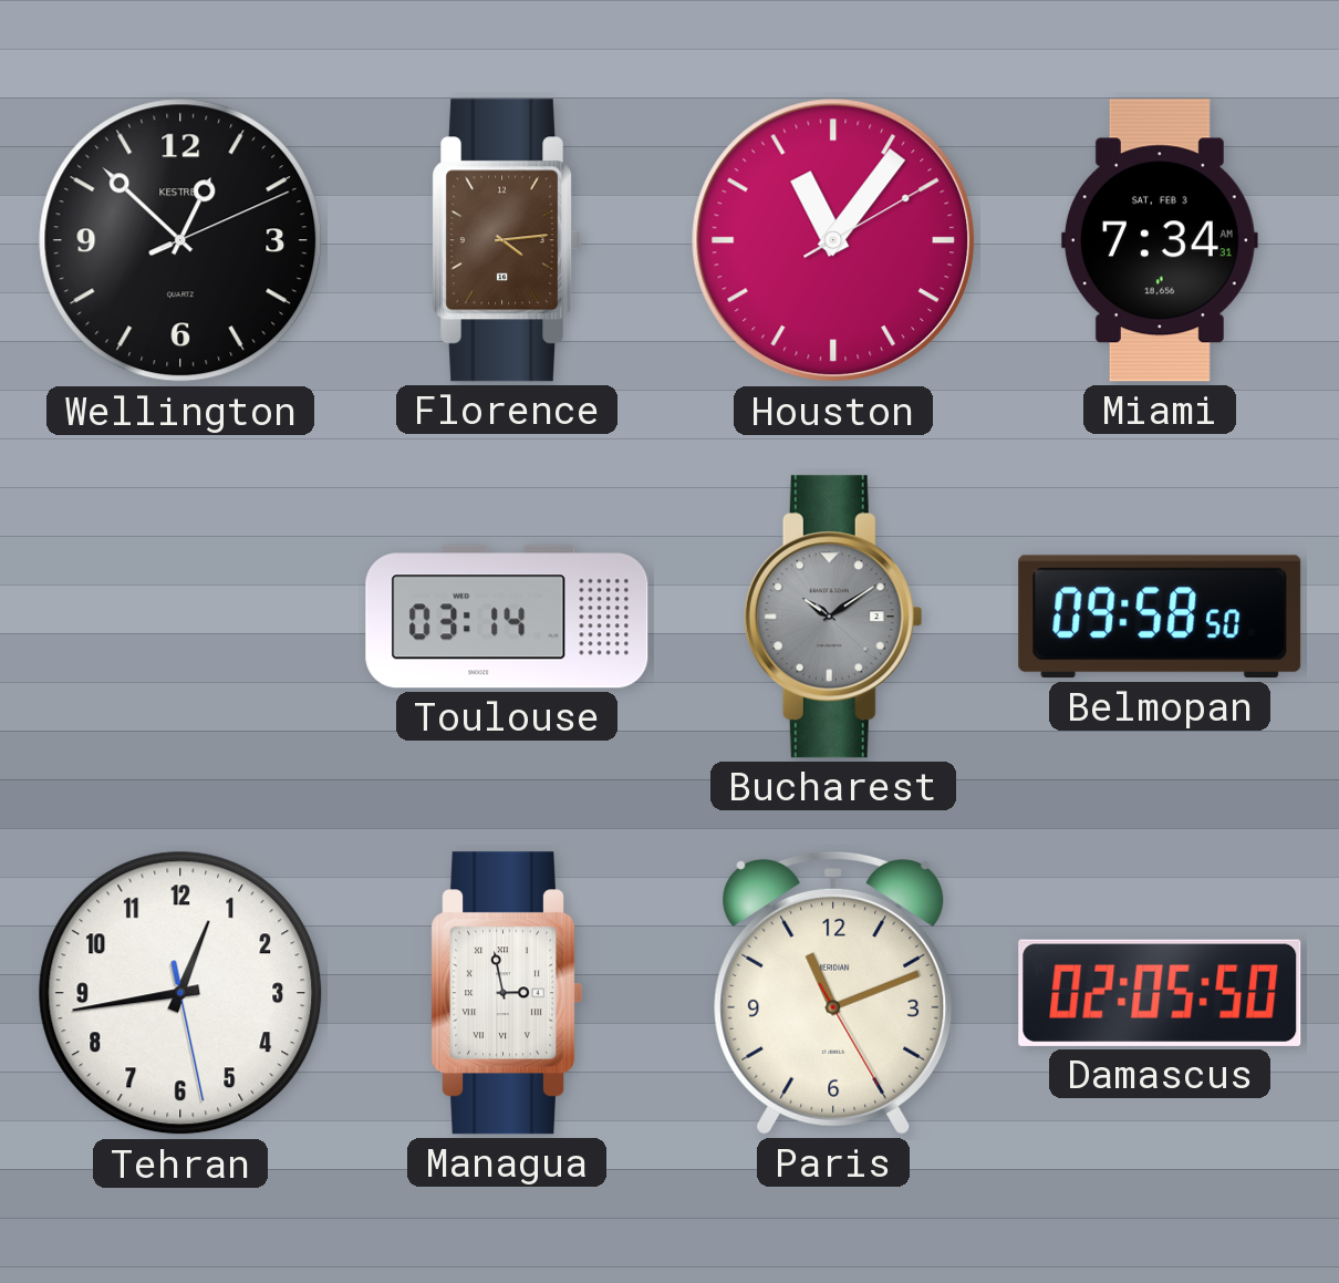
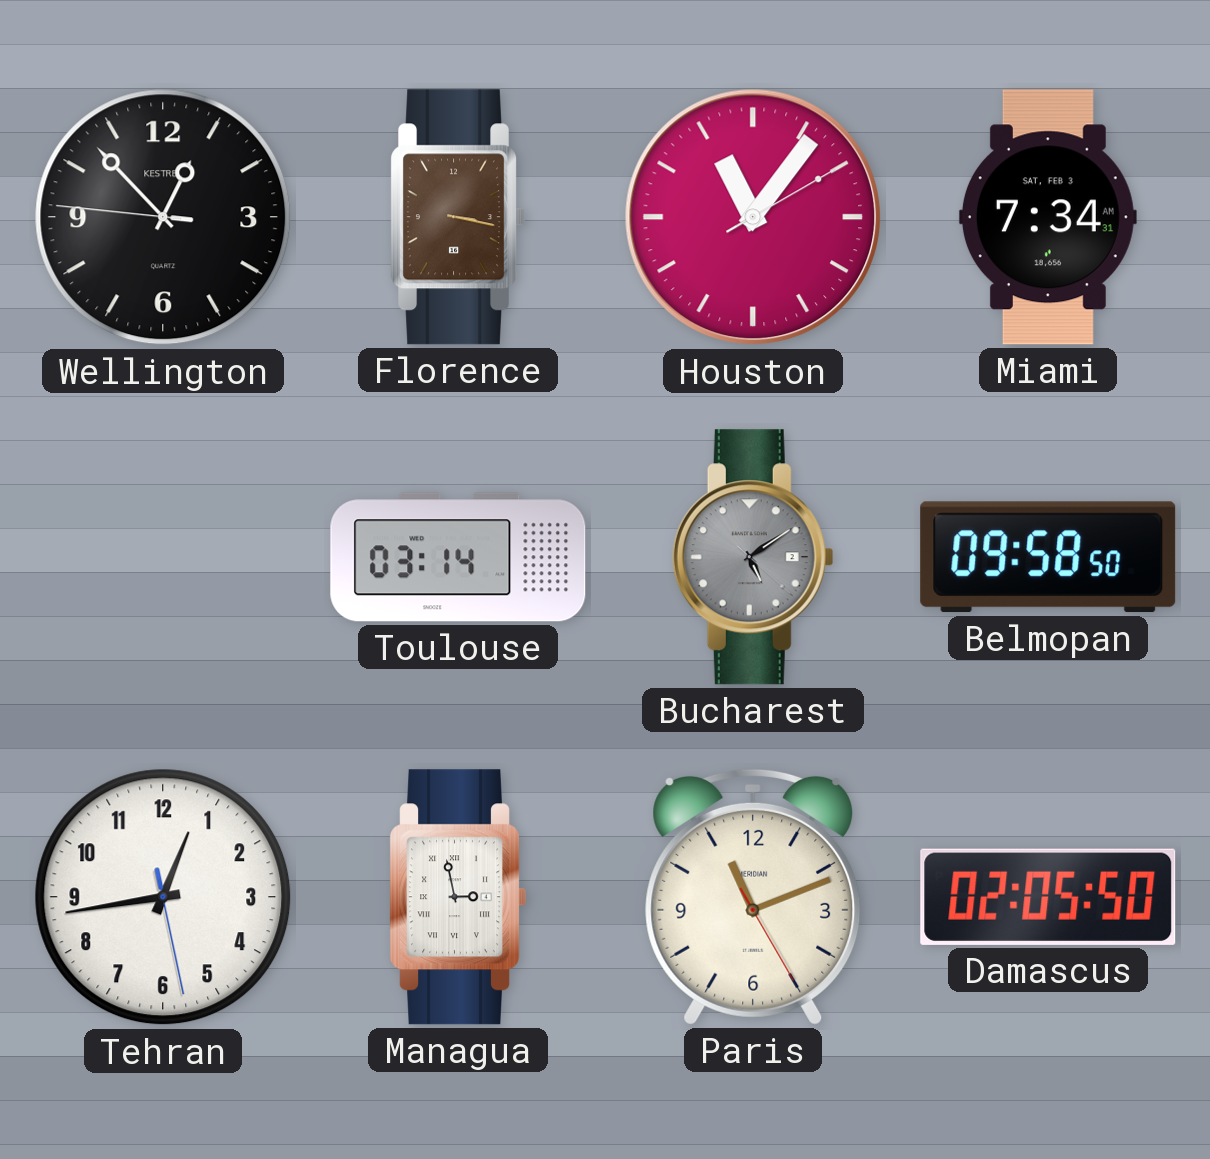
Wellington: 12:52:11 -> 12:52:46 (163, 217)
Florence: 4:14 -> 3:17 (457, 217)
Bucharest: 10:09 -> 5:09 (753, 557)
